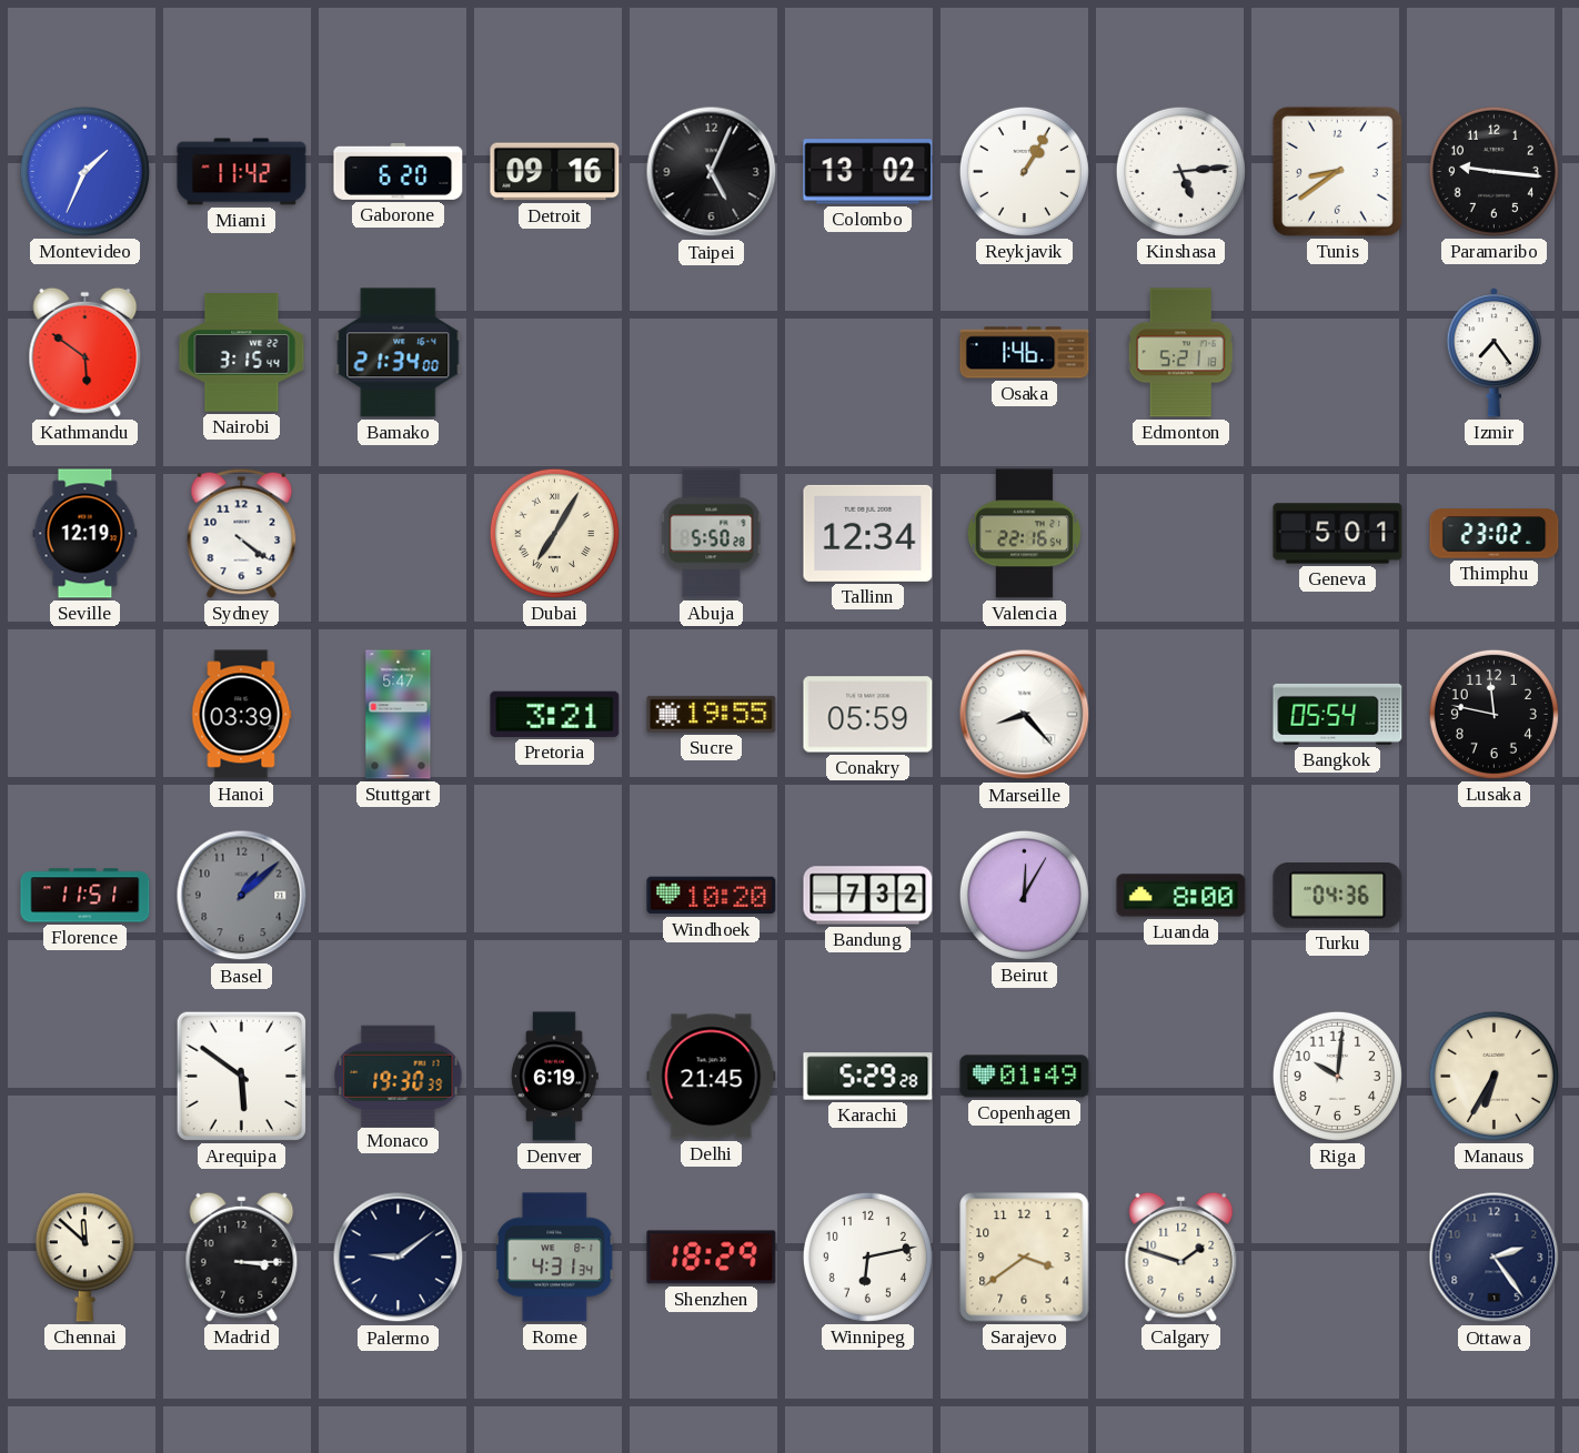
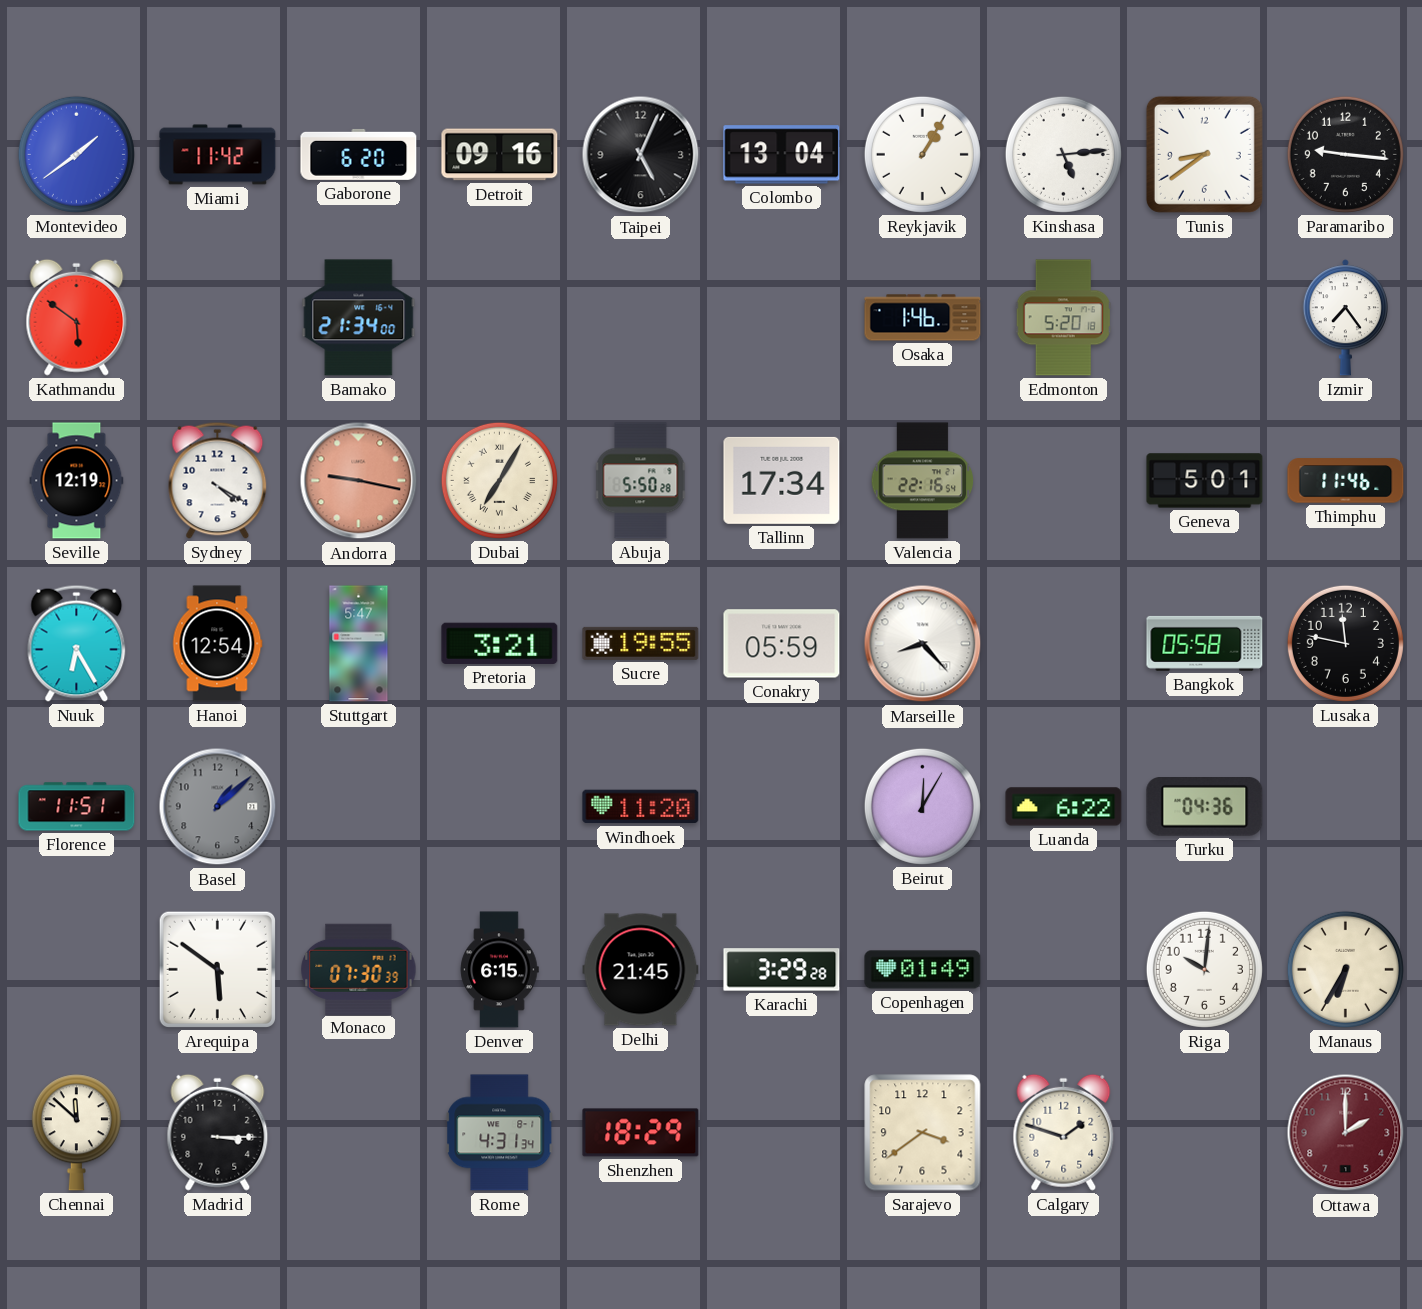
Montevideo: 1:34 -> 1:39 (76, 154)
Colombo: 13:02 -> 13:04 (782, 155)
Nairobi: 3:15 -> none (242, 353)
Edmonton: 5:21 -> 5:20 (1063, 318)
Sydney: 4:21 -> 4:20 (218, 480)
Andorra: none -> 9:17 (359, 481)
Tallinn: 12:34 -> 17:34 (782, 480)
Thimphu: 23:02 -> 11:46 (1346, 481)
Nuuk: none -> 6:25 (77, 643)
Hanoi: 03:39 -> 12:54 (217, 644)
Bangkok: 05:54 -> 05:58 (1205, 643)
Windhoek: 10:20 -> 11:20 (641, 807)
Bandung: 7:32 -> none (868, 896)
Luanda: 8:00 -> 6:22 (1064, 807)
Monaco: 19:30 -> 07:30 (359, 969)
Denver: 6:19 -> 6:15 (499, 970)
Karachi: 5:29 -> 3:29 (782, 970)
Palermo: 9:09 -> none (399, 1258)
Winnipeg: 6:13 -> none (867, 1257)
Ottawa: 2:24 -> 2:00 (1346, 1133)
Ottawa dial: navy -> burgundy (1346, 1133)
